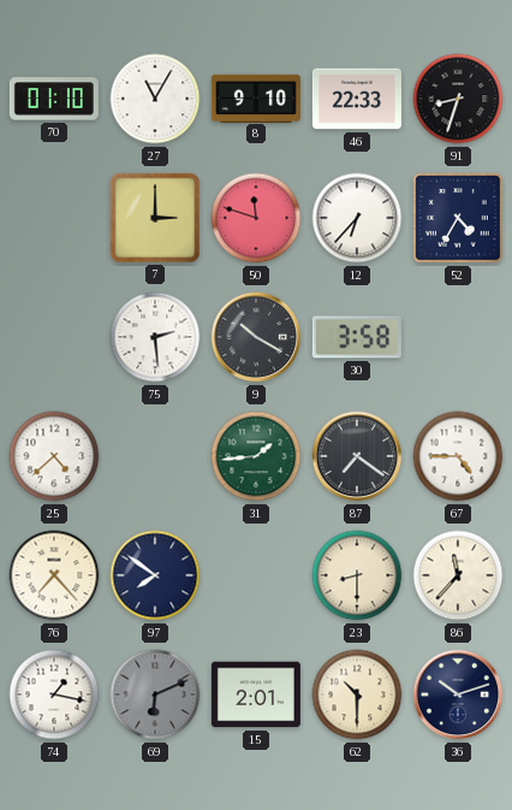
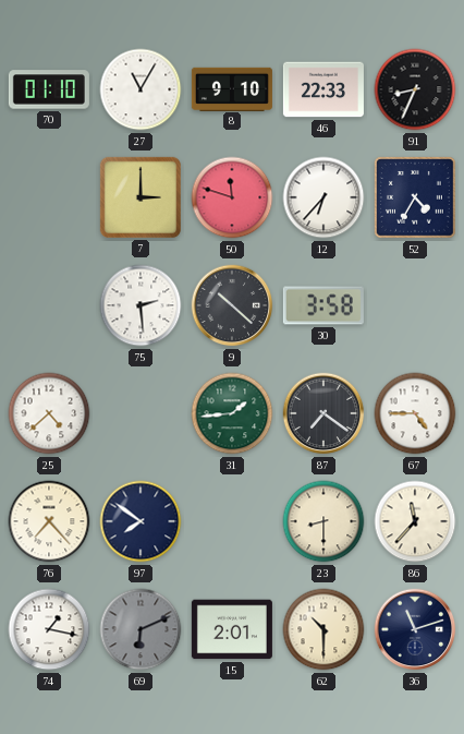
91: 8:33 -> 8:34 (415, 89)
9: 10:20 -> 10:22 (232, 305)
36: 10:12 -> 11:12 (415, 629)
